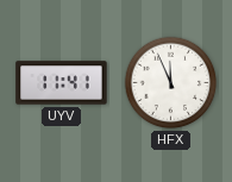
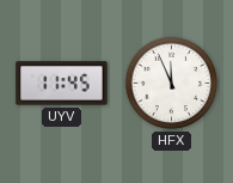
UYV: 11:41 -> 11:45 (62, 84)
